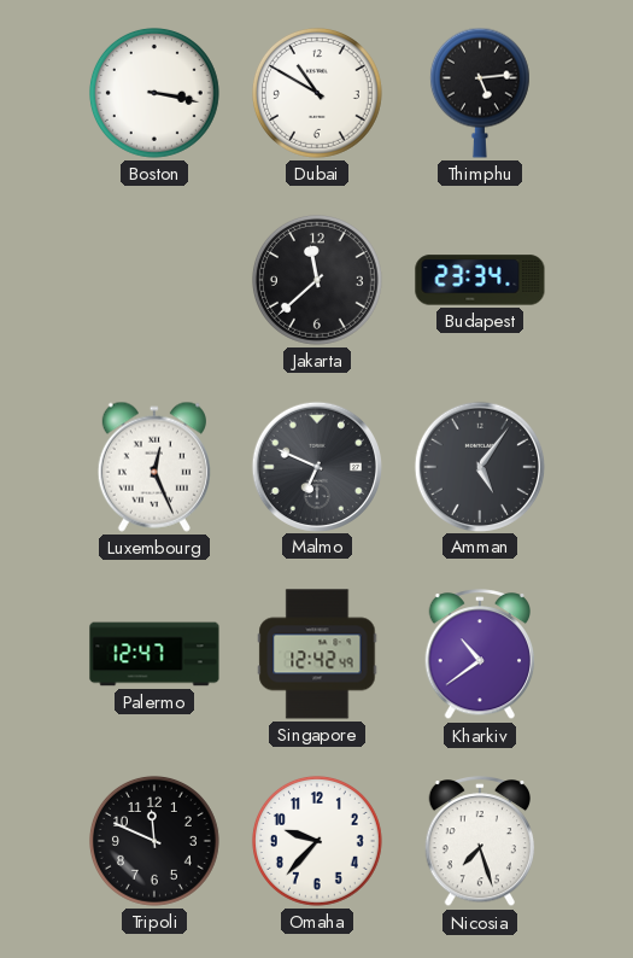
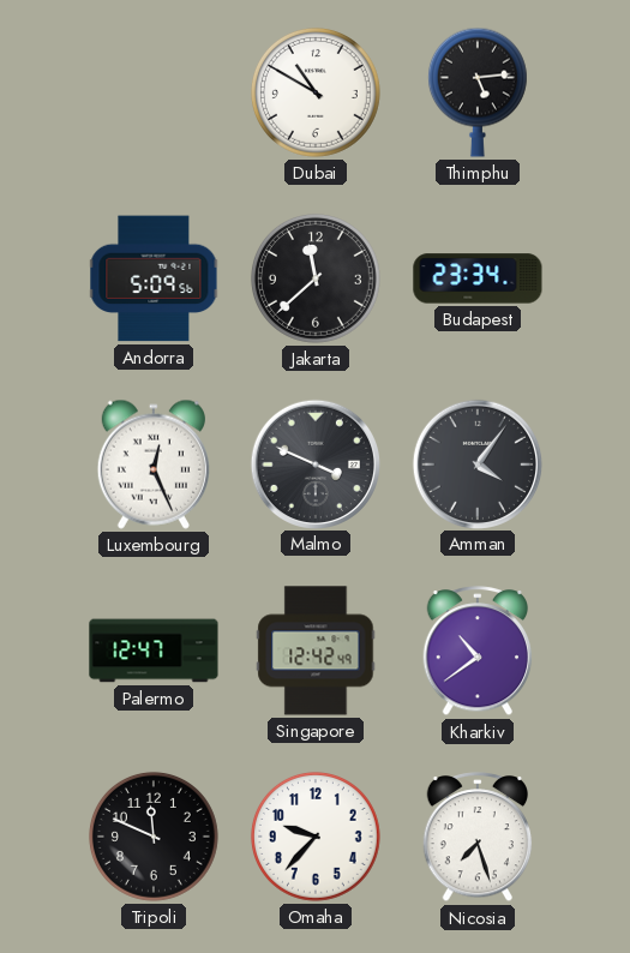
Boston: 3:17 -> none (154, 93)
Andorra: none -> 5:09 (154, 278)
Malmo: 6:49 -> 3:49 (314, 463)
Amman: 5:06 -> 4:06 (476, 463)
